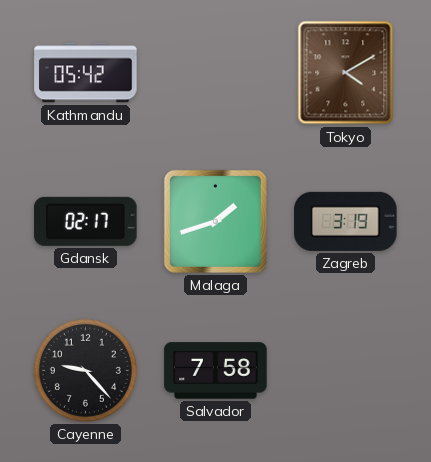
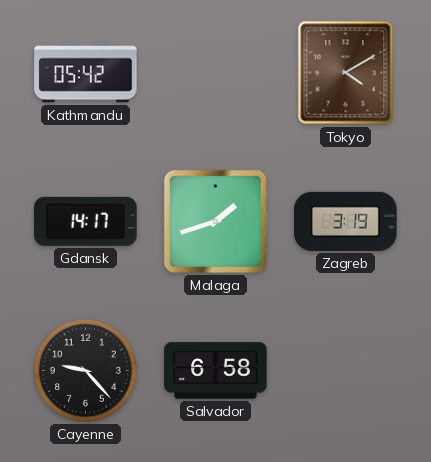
Gdansk: 02:17 -> 14:17 (86, 221)
Salvador: 7:58 -> 6:58 (216, 371)
